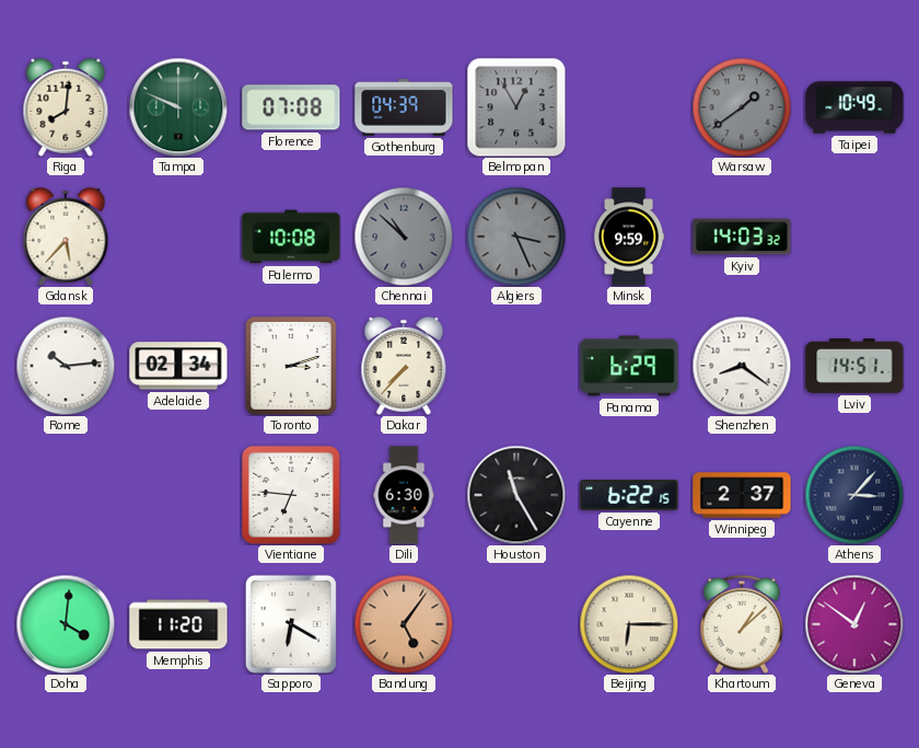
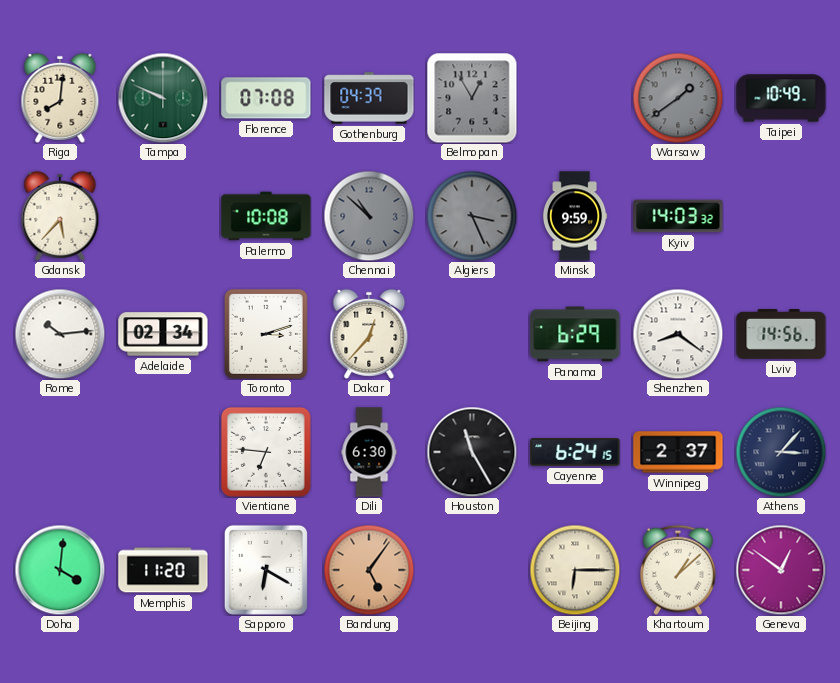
Dakar: 7:37 -> 12:37 (369, 334)
Lviv: 14:51 -> 14:56 (781, 335)
Cayenne: 6:22 -> 6:24 (575, 452)
